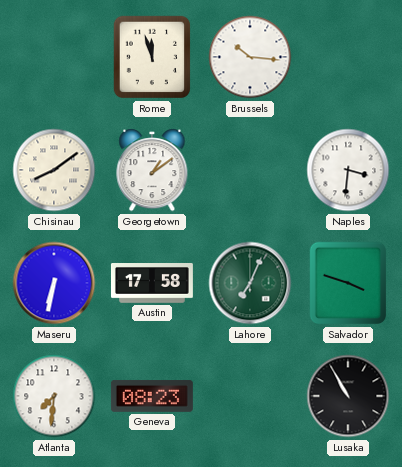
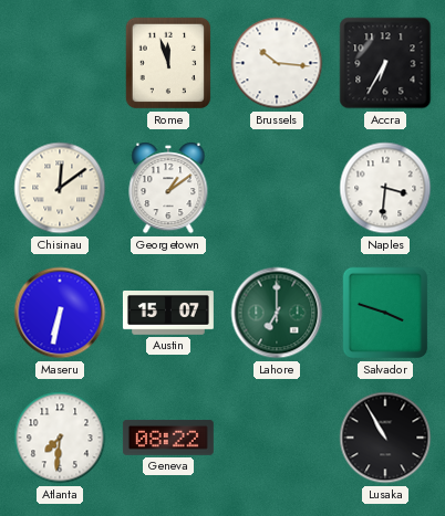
Accra: none -> 6:35 (385, 63)
Chisinau: 8:09 -> 12:09 (60, 188)
Austin: 17:58 -> 15:07 (168, 314)
Lahore: 7:04 -> 7:00 (277, 313)
Geneva: 08:23 -> 08:22 (168, 438)
